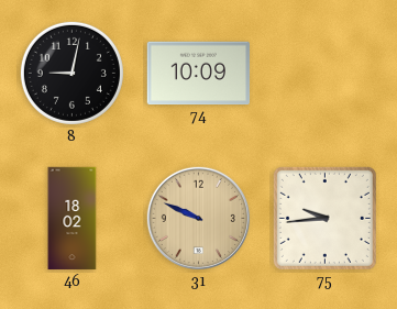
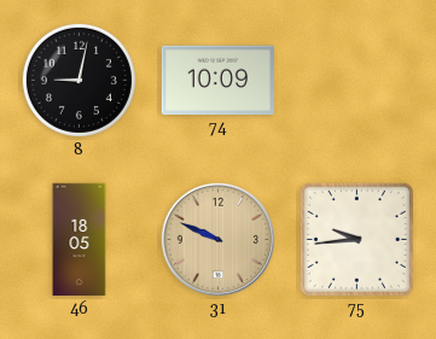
46: 18:02 -> 18:05 (80, 240)
